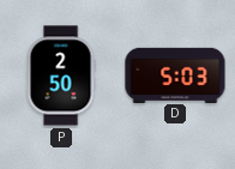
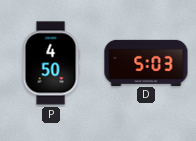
P: 2:50 -> 4:50 (51, 63)
